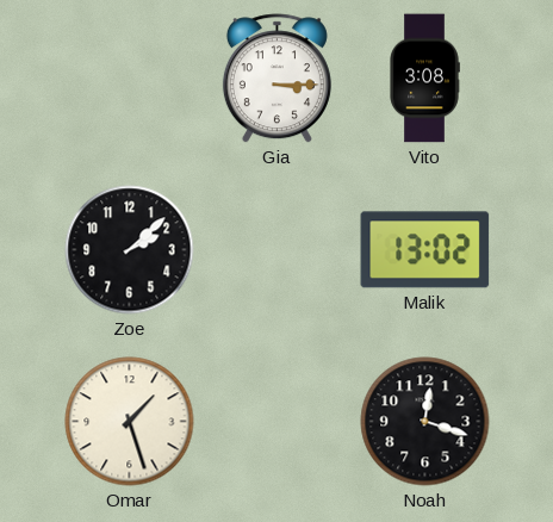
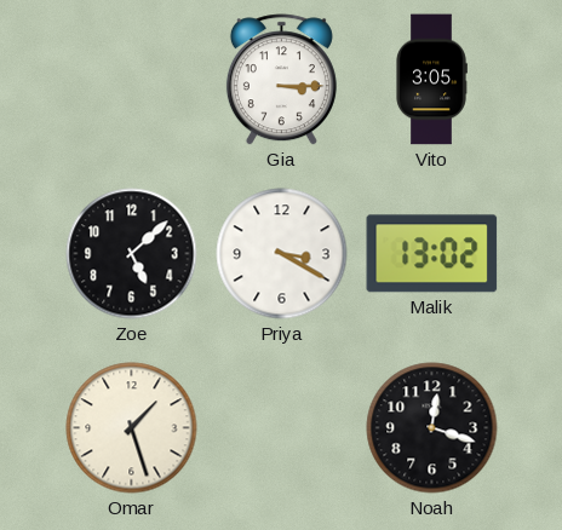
Vito: 3:08 -> 3:05 (431, 80)
Zoe: 2:08 -> 5:08 (132, 254)
Priya: none -> 3:20 (282, 254)
